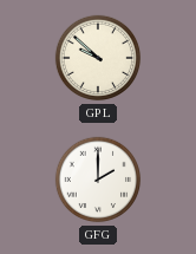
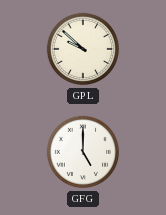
GFG: 2:00 -> 5:00 (83, 152)
